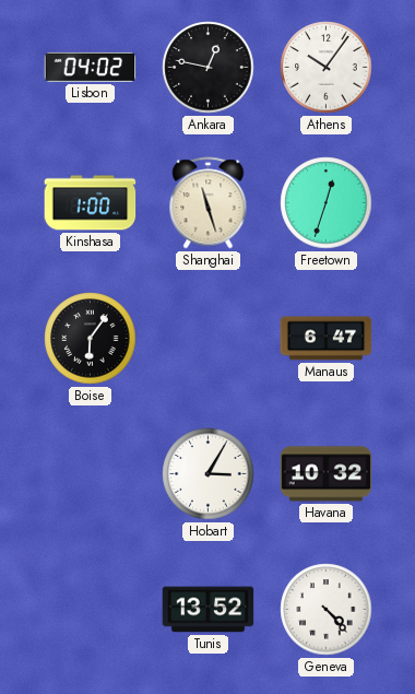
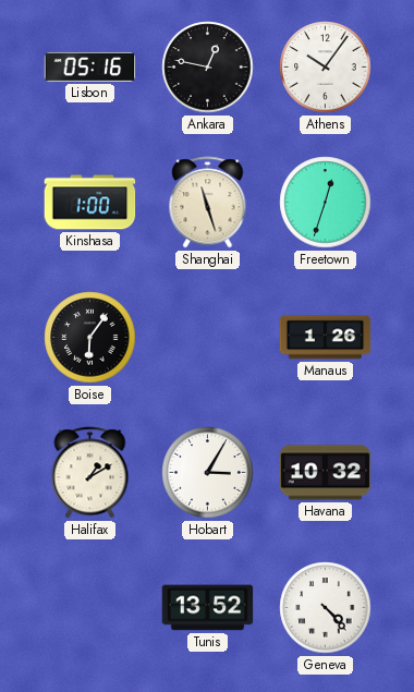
Lisbon: 04:02 -> 05:16 (90, 66)
Manaus: 6:47 -> 1:26 (326, 338)
Halifax: none -> 1:10 (90, 473)
